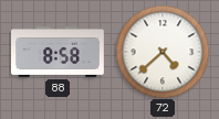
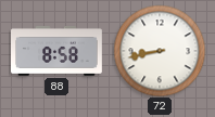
72: 4:38 -> 8:43 (160, 51)
